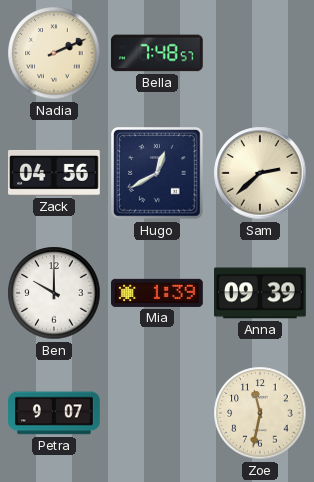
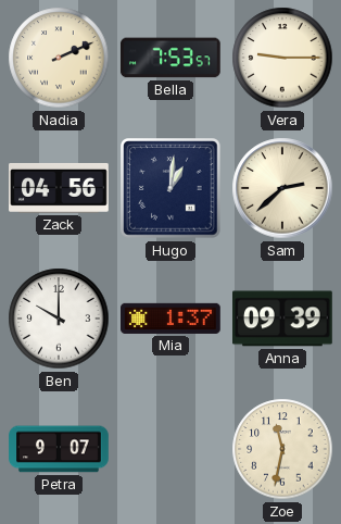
Bella: 7:48 -> 7:53 (171, 58)
Vera: none -> 9:15 (282, 58)
Hugo: 12:40 -> 1:01 (172, 189)
Mia: 1:39 -> 1:37 (172, 319)
